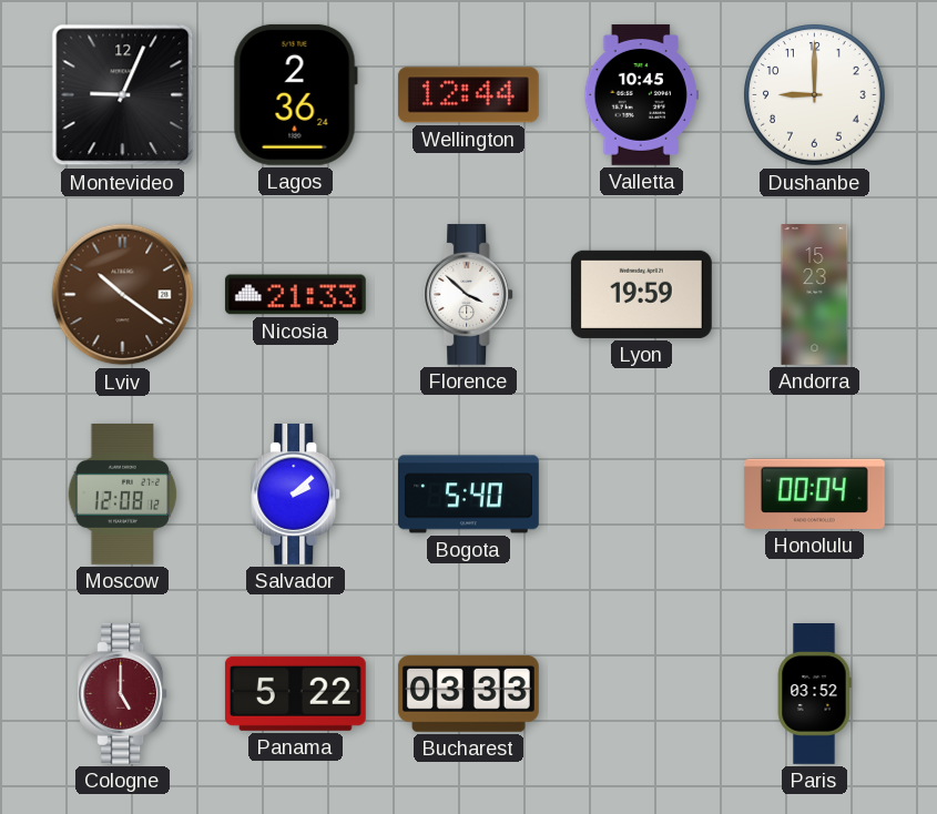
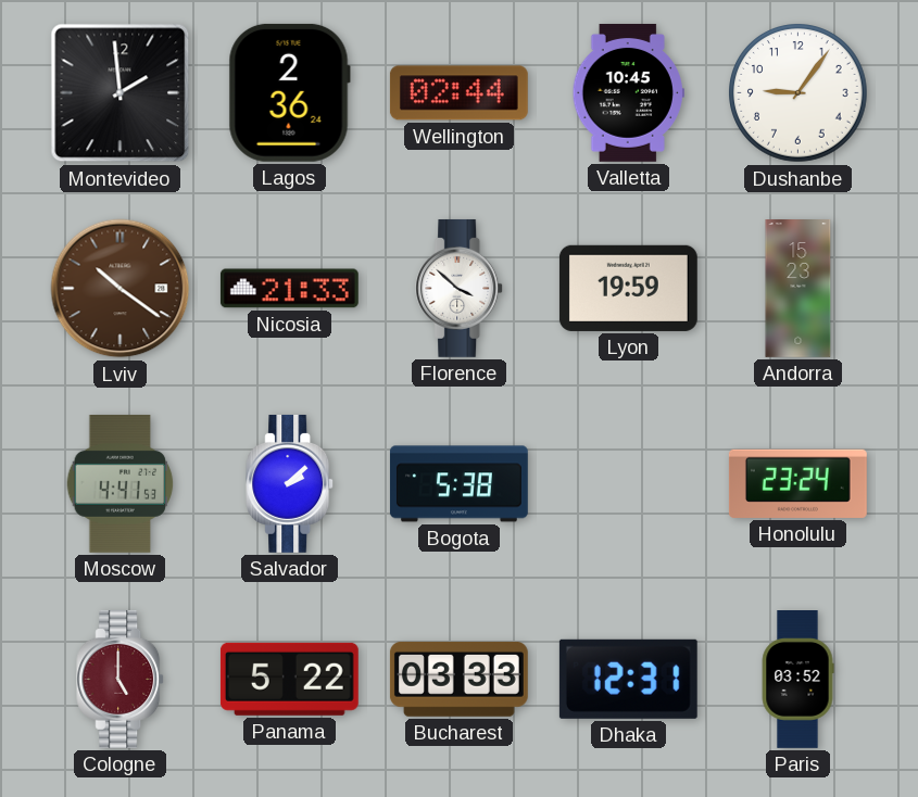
Montevideo: 9:04 -> 1:59 (121, 93)
Wellington: 12:44 -> 02:44 (458, 93)
Dushanbe: 9:00 -> 9:06 (798, 93)
Moscow: 12:08 -> 4:41 (121, 483)
Bogota: 5:40 -> 5:38 (458, 484)
Honolulu: 00:04 -> 23:24 (797, 483)
Dhaka: none -> 12:31 (628, 679)
